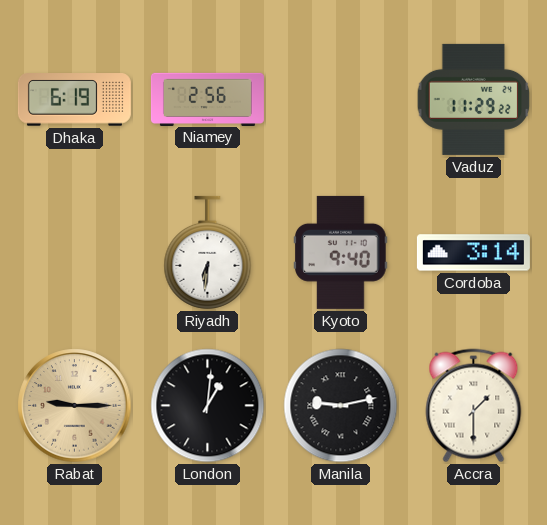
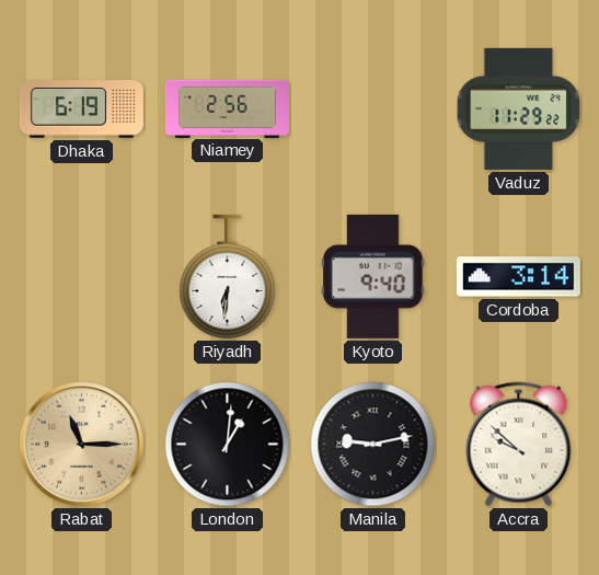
Rabat: 9:15 -> 11:15 (82, 445)
Accra: 1:30 -> 9:52 (519, 445)
